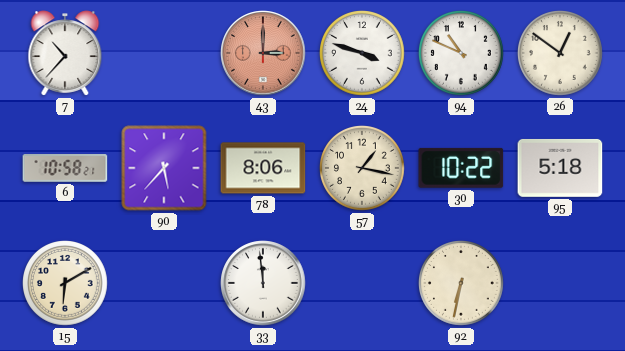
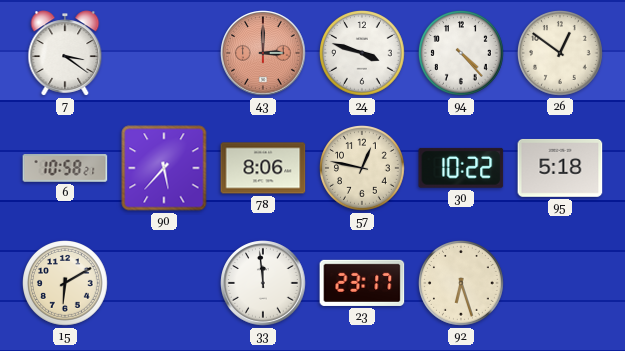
7: 10:37 -> 3:21 (65, 53)
94: 10:49 -> 4:23 (462, 54)
57: 1:17 -> 12:47 (363, 169)
23: none -> 23:17 (362, 283)
92: 6:32 -> 6:27 (462, 284)
